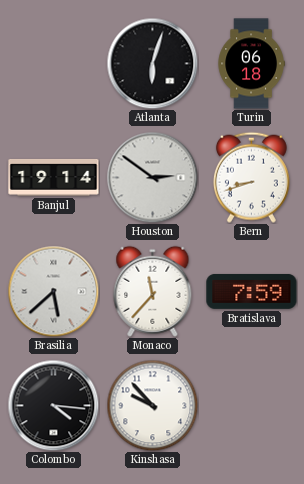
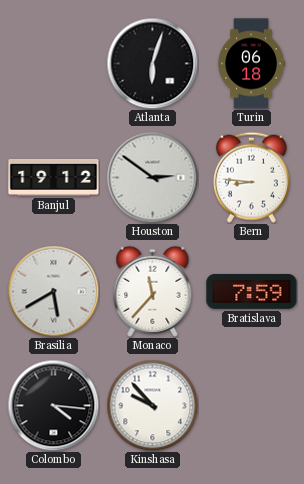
Banjul: 19:14 -> 19:12 (54, 178)
Bern: 8:42 -> 8:46 (251, 177)
Brasilia: 5:38 -> 5:40 (53, 291)
